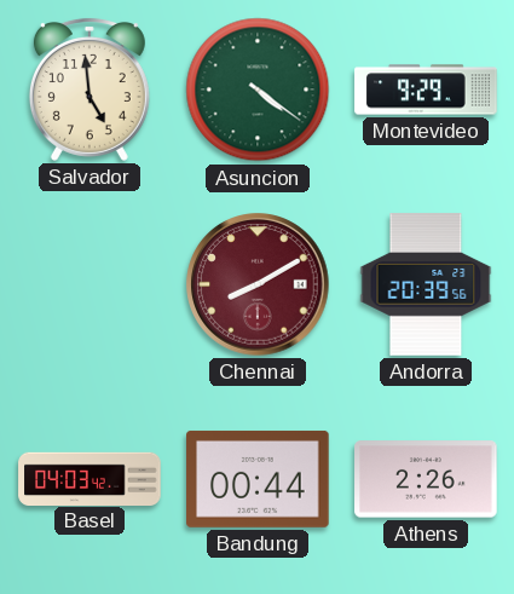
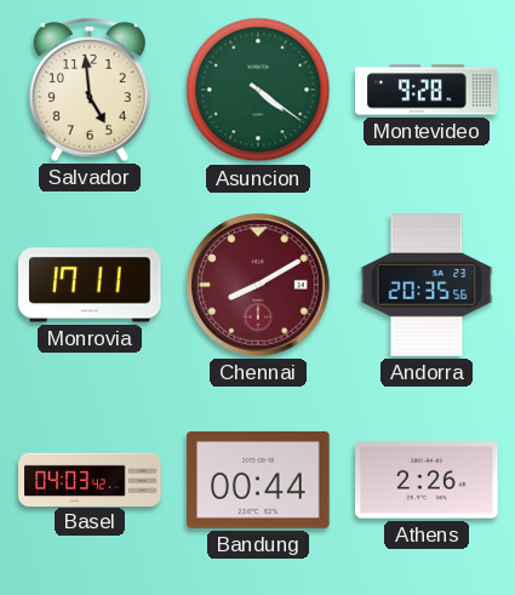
Montevideo: 9:29 -> 9:28 (427, 90)
Monrovia: none -> 17:11 (90, 285)
Andorra: 20:39 -> 20:35 (427, 285)
